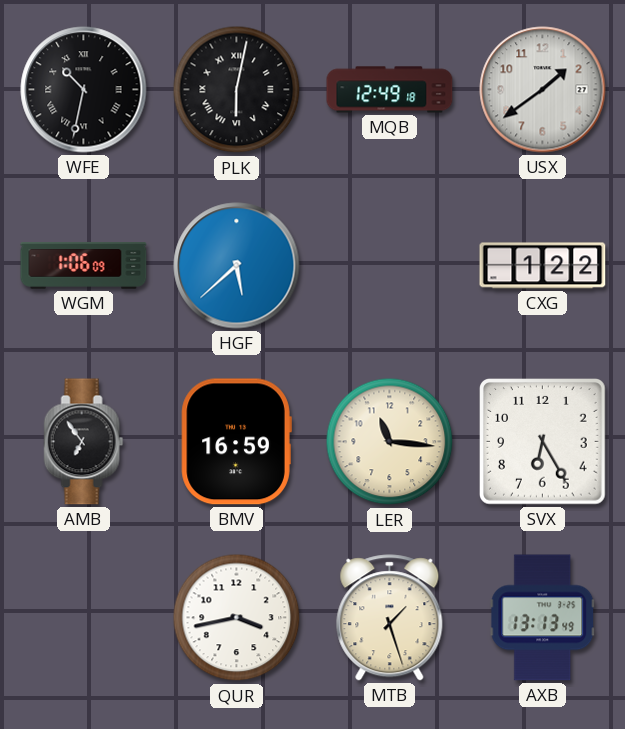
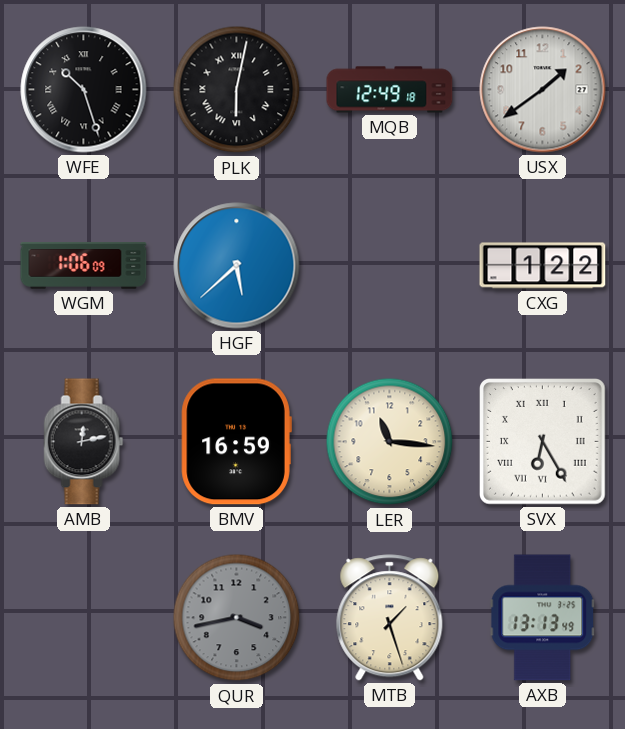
WFE: 10:32 -> 10:27 (84, 90)
AMB: 6:54 -> 12:13 (84, 442)
SVX numerals: Arabic -> Roman (543, 442)
QUR dial: white -> grey (237, 618)
